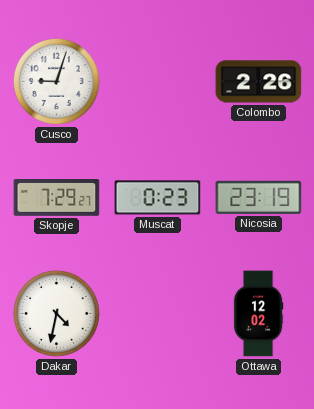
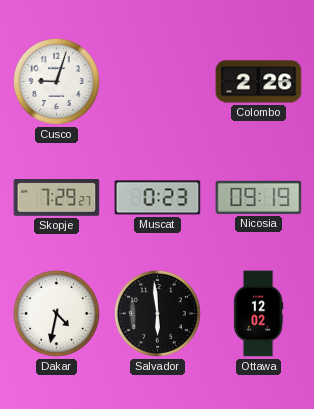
Nicosia: 23:19 -> 09:19 (259, 197)
Salvador: none -> 5:59 (157, 313)
